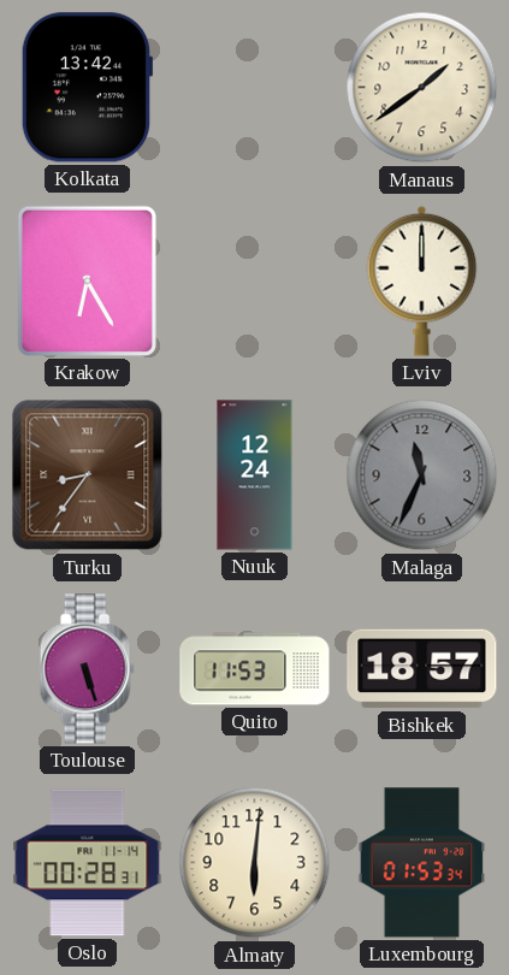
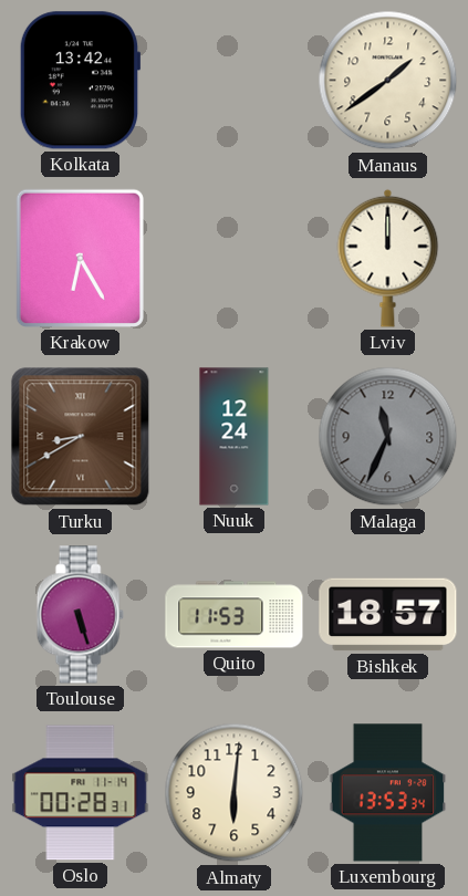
Turku: 8:36 -> 8:40 (81, 437)
Luxembourg: 01:53 -> 13:53 (388, 793)
